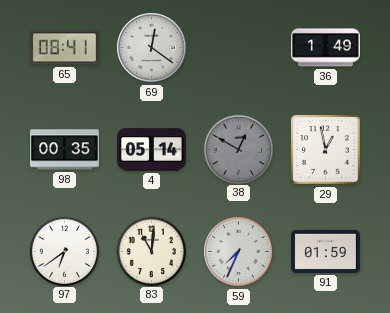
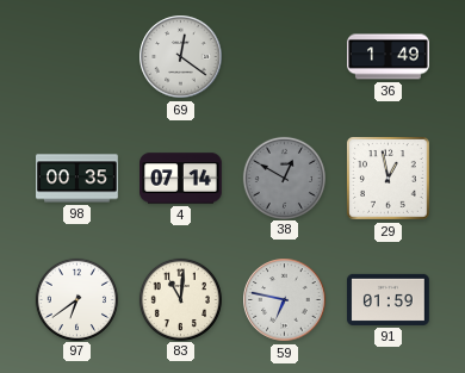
65: 08:41 -> none (65, 48)
4: 05:14 -> 07:14 (181, 179)
59: 7:34 -> 6:47 (285, 300)
